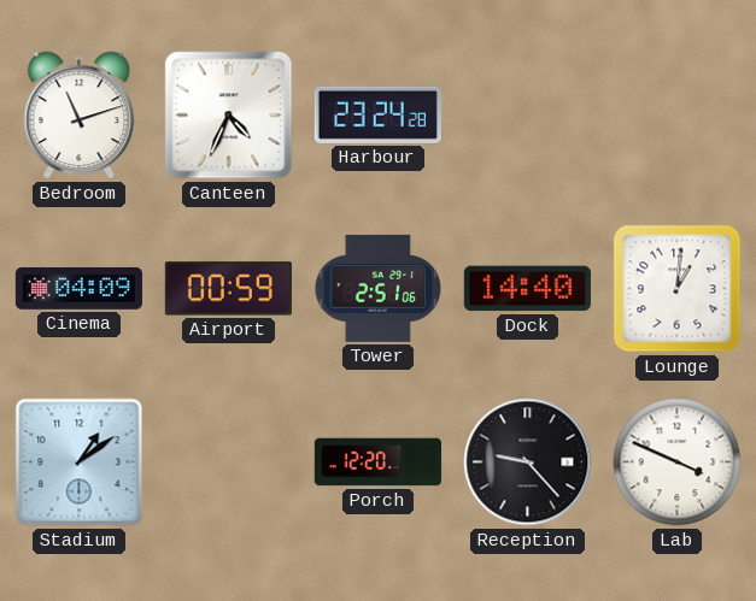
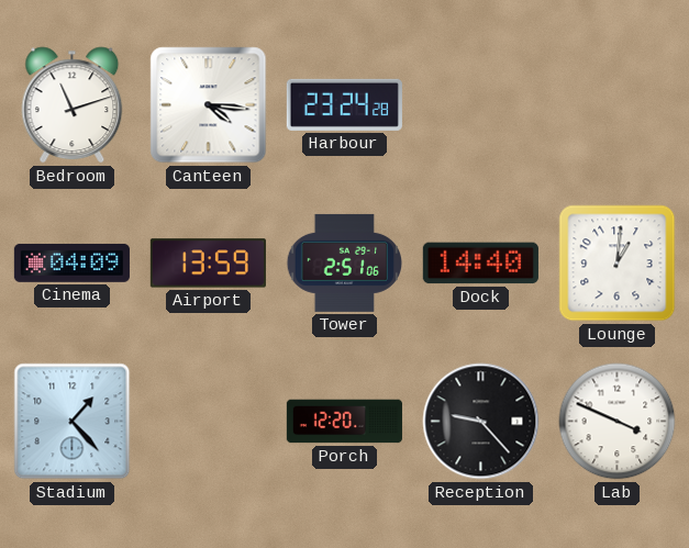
Canteen: 4:34 -> 4:16 (209, 105)
Airport: 00:59 -> 13:59 (208, 264)
Stadium: 1:09 -> 1:23 (73, 422)
